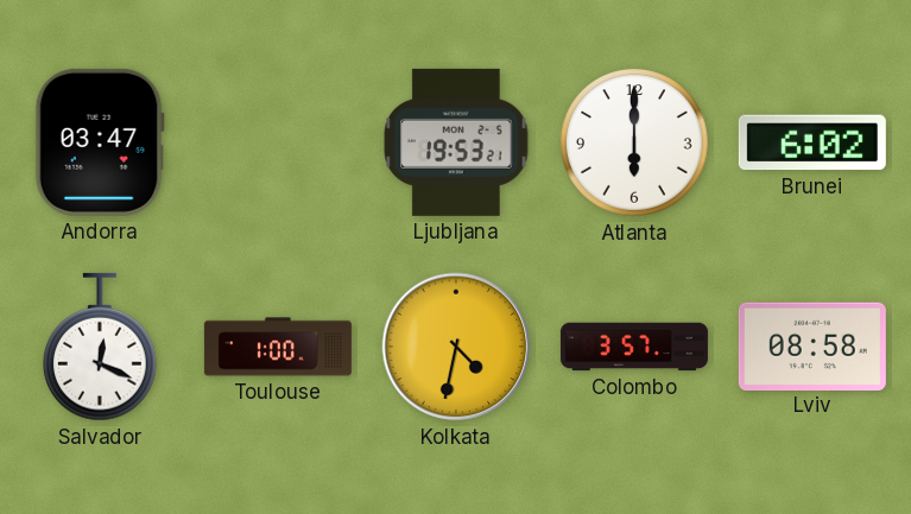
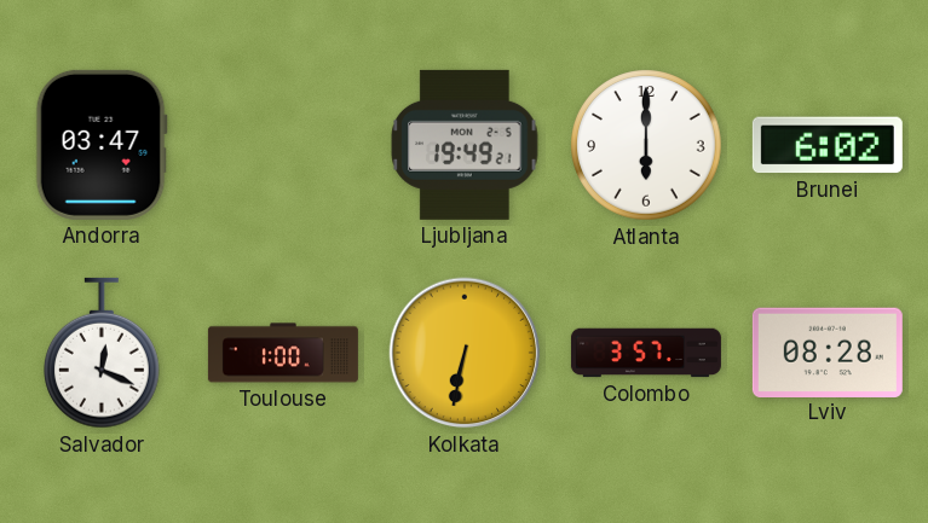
Ljubljana: 19:53 -> 19:49 (465, 145)
Kolkata: 4:32 -> 6:32 (465, 353)
Lviv: 08:58 -> 08:28 (828, 351)
